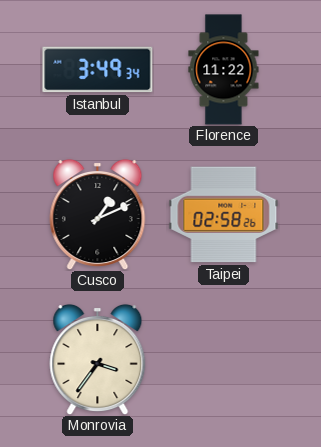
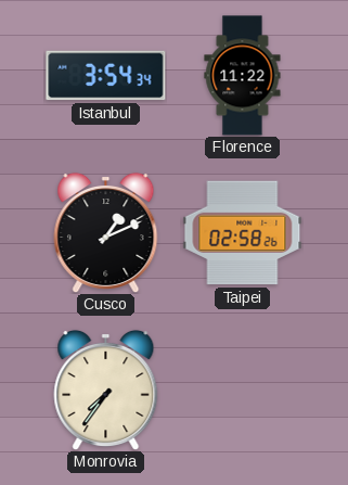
Istanbul: 3:49 -> 3:54 (106, 76)
Monrovia: 3:36 -> 7:36 (106, 390)
